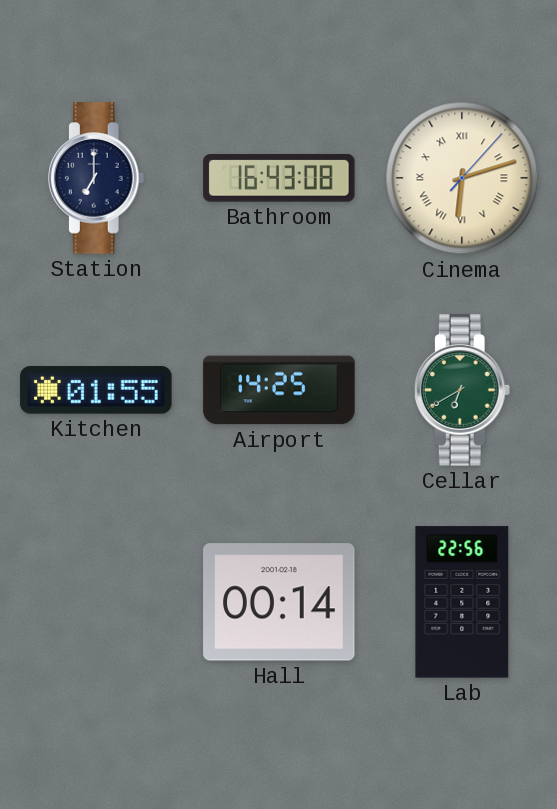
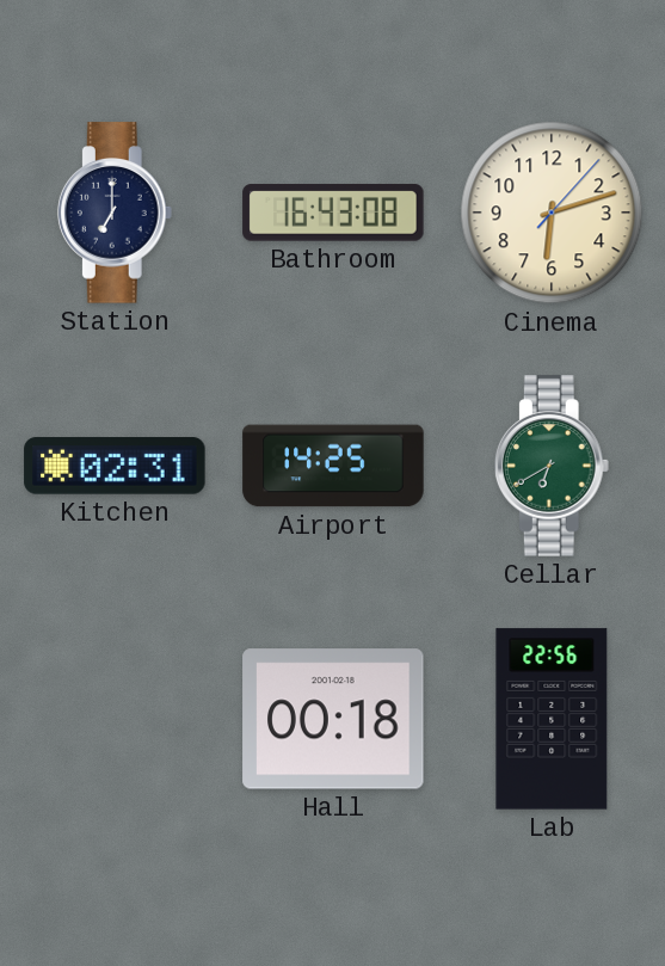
Cinema numerals: Roman -> Arabic (552, 213)
Kitchen: 01:55 -> 02:31 (115, 466)
Hall: 00:14 -> 00:18 (333, 719)
